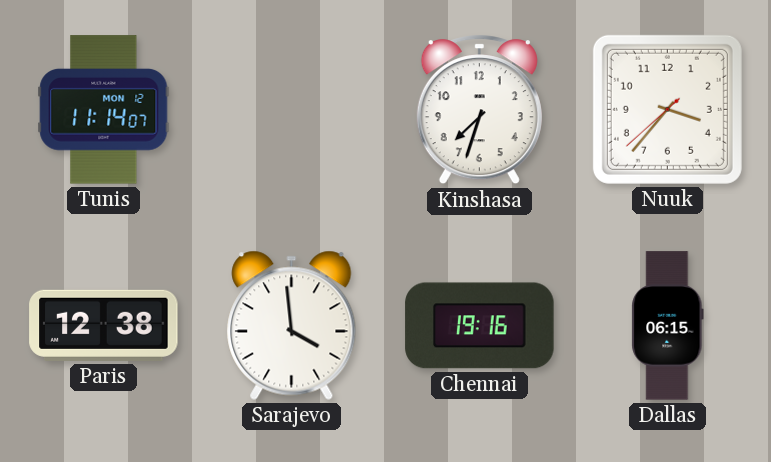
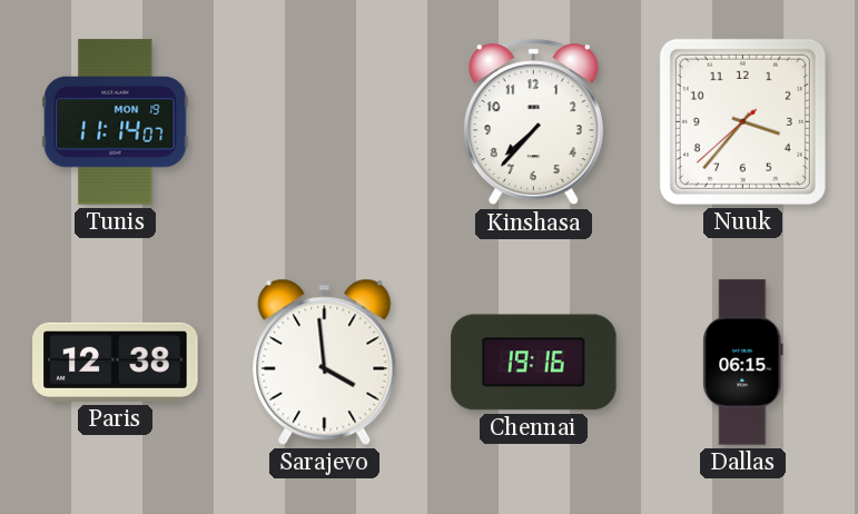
Tunis date: MON 12 -> MON 19 (116, 122)
Kinshasa: 7:33 -> 7:37 (533, 122)
